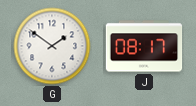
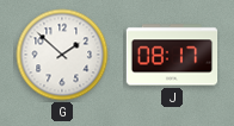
G: 1:51 -> 1:52 (62, 55)
